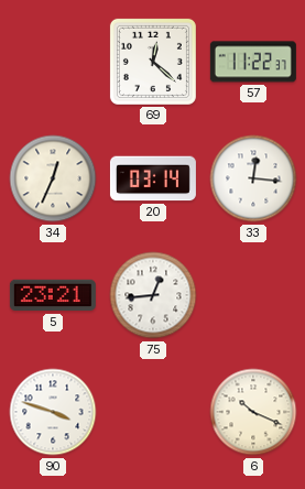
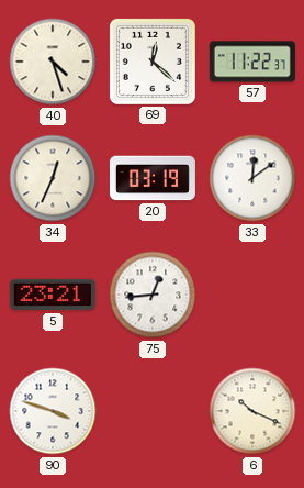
40: none -> 4:27 (53, 62)
20: 03:14 -> 03:19 (153, 178)
33: 12:16 -> 12:09 (252, 178)
